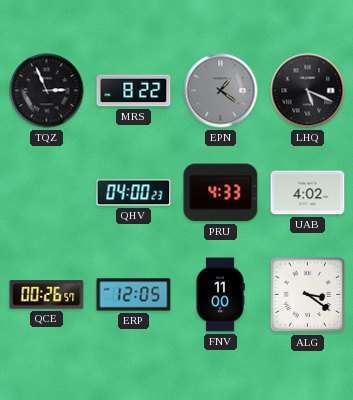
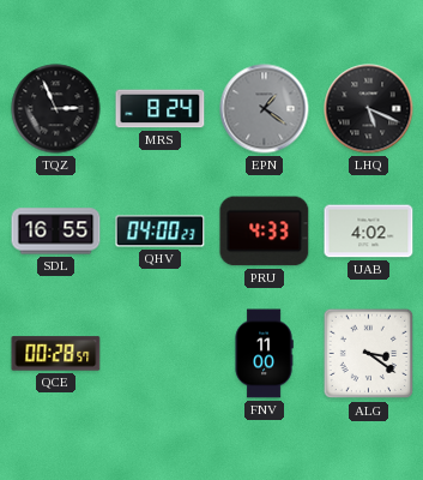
MRS: 8:22 -> 8:24 (161, 109)
SDL: none -> 16:55 (56, 232)
QCE: 00:26 -> 00:28 (56, 354)
ERP: 12:05 -> none (134, 295)
